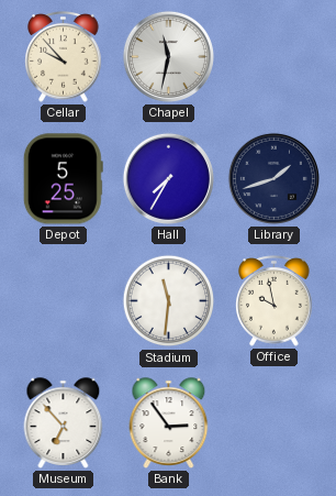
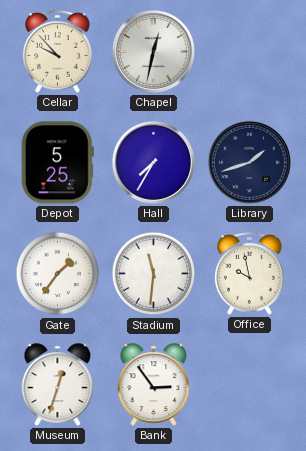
Chapel: 11:32 -> 12:32 (153, 51)
Gate: none -> 1:36 (58, 274)
Museum: 6:53 -> 12:33 (58, 385)
